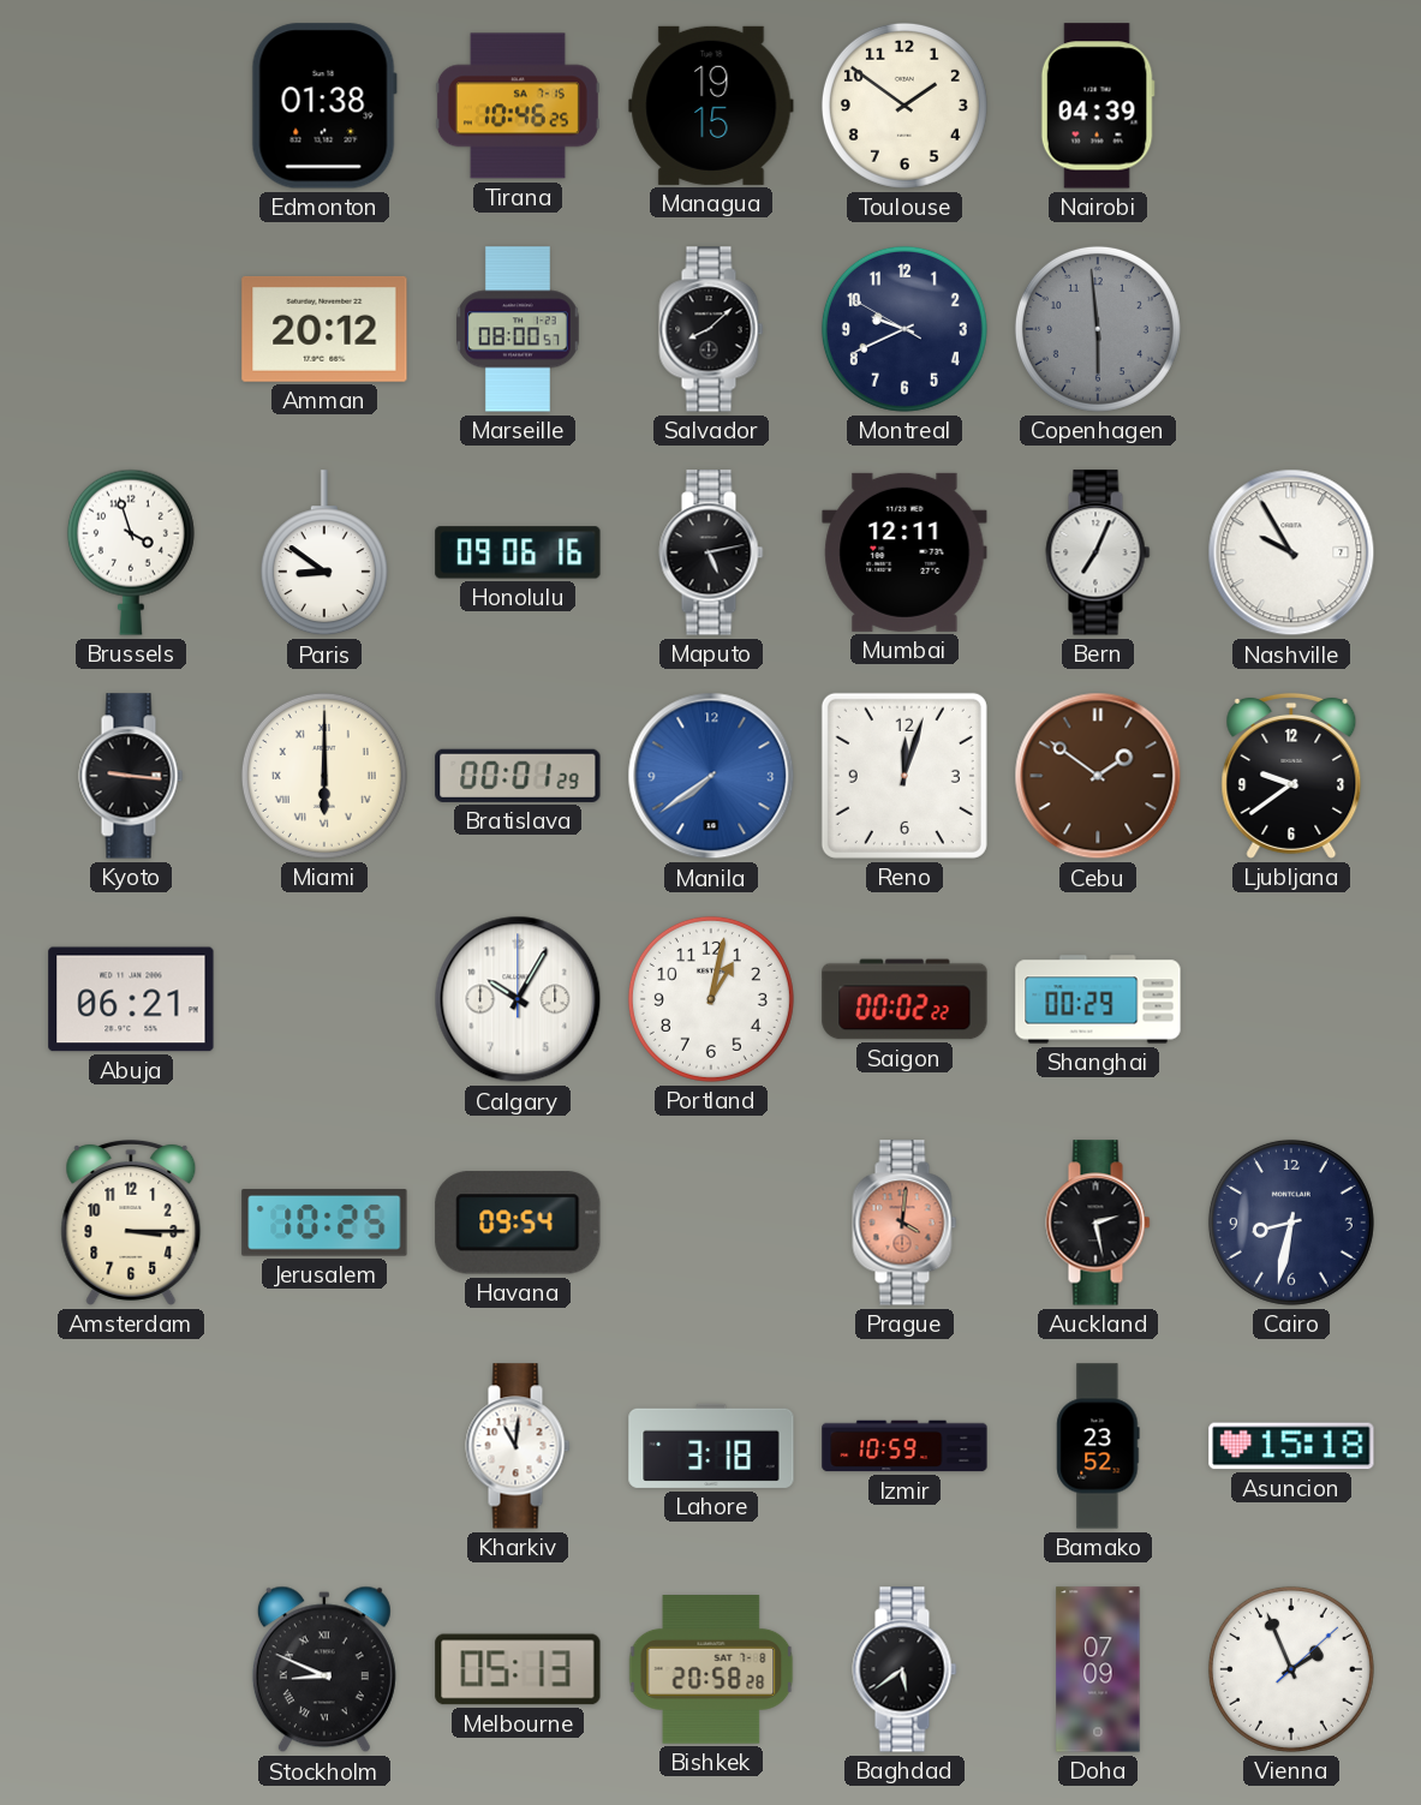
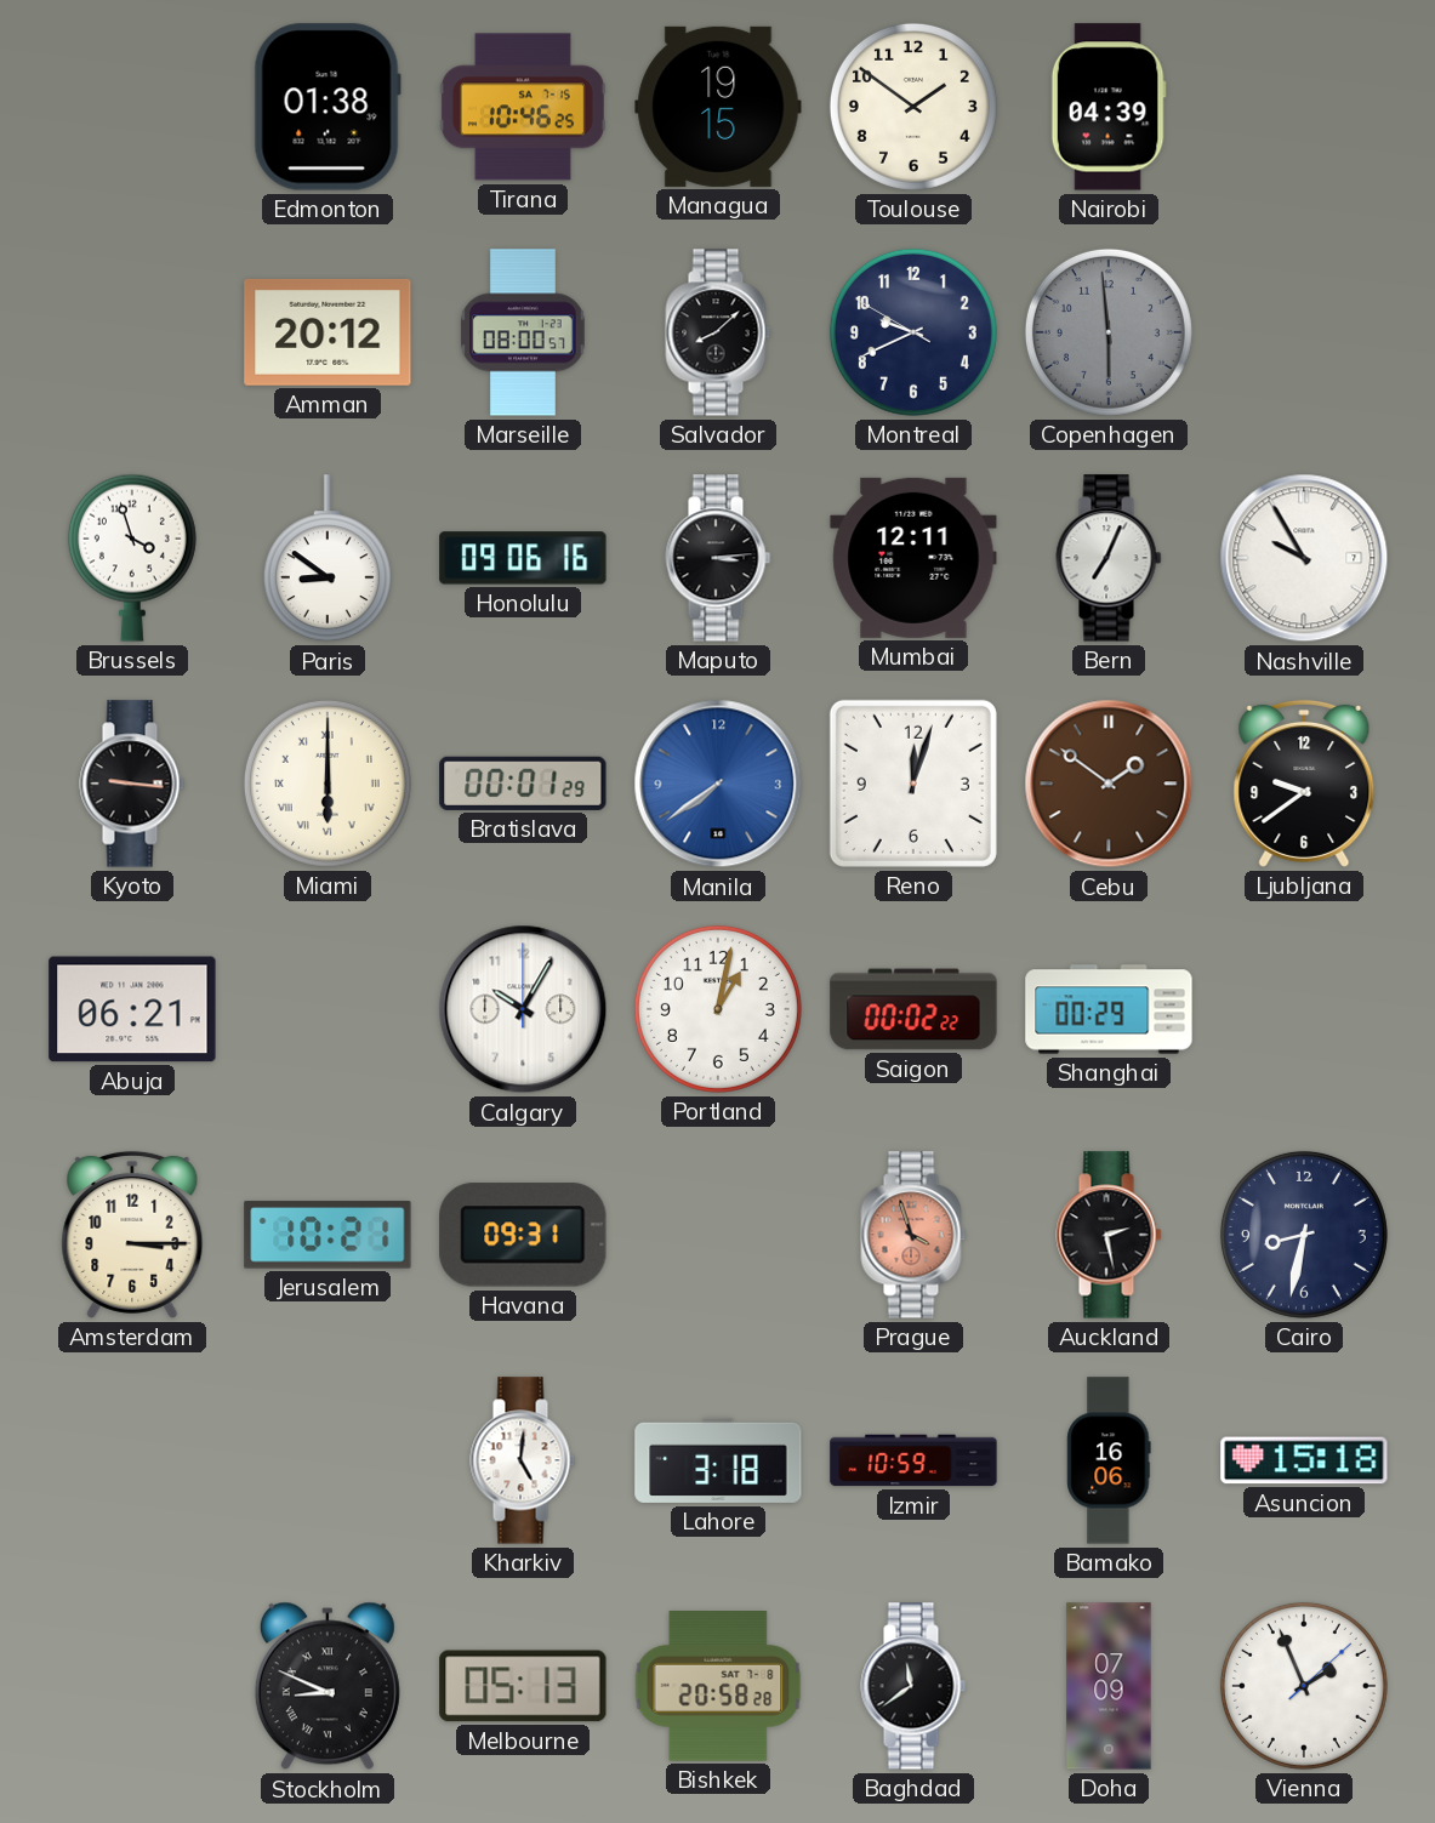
Maputo: 5:13 -> 3:14 (718, 558)
Jerusalem: 10:25 -> 10:21 (328, 1235)
Havana: 09:54 -> 09:31 (523, 1235)
Prague: 4:01 -> 3:57 (913, 1235)
Kharkiv: 11:01 -> 5:01 (523, 1460)
Bamako: 23:52 -> 16:06 (1109, 1460)
Baghdad: 5:39 -> 11:39 (913, 1686)
